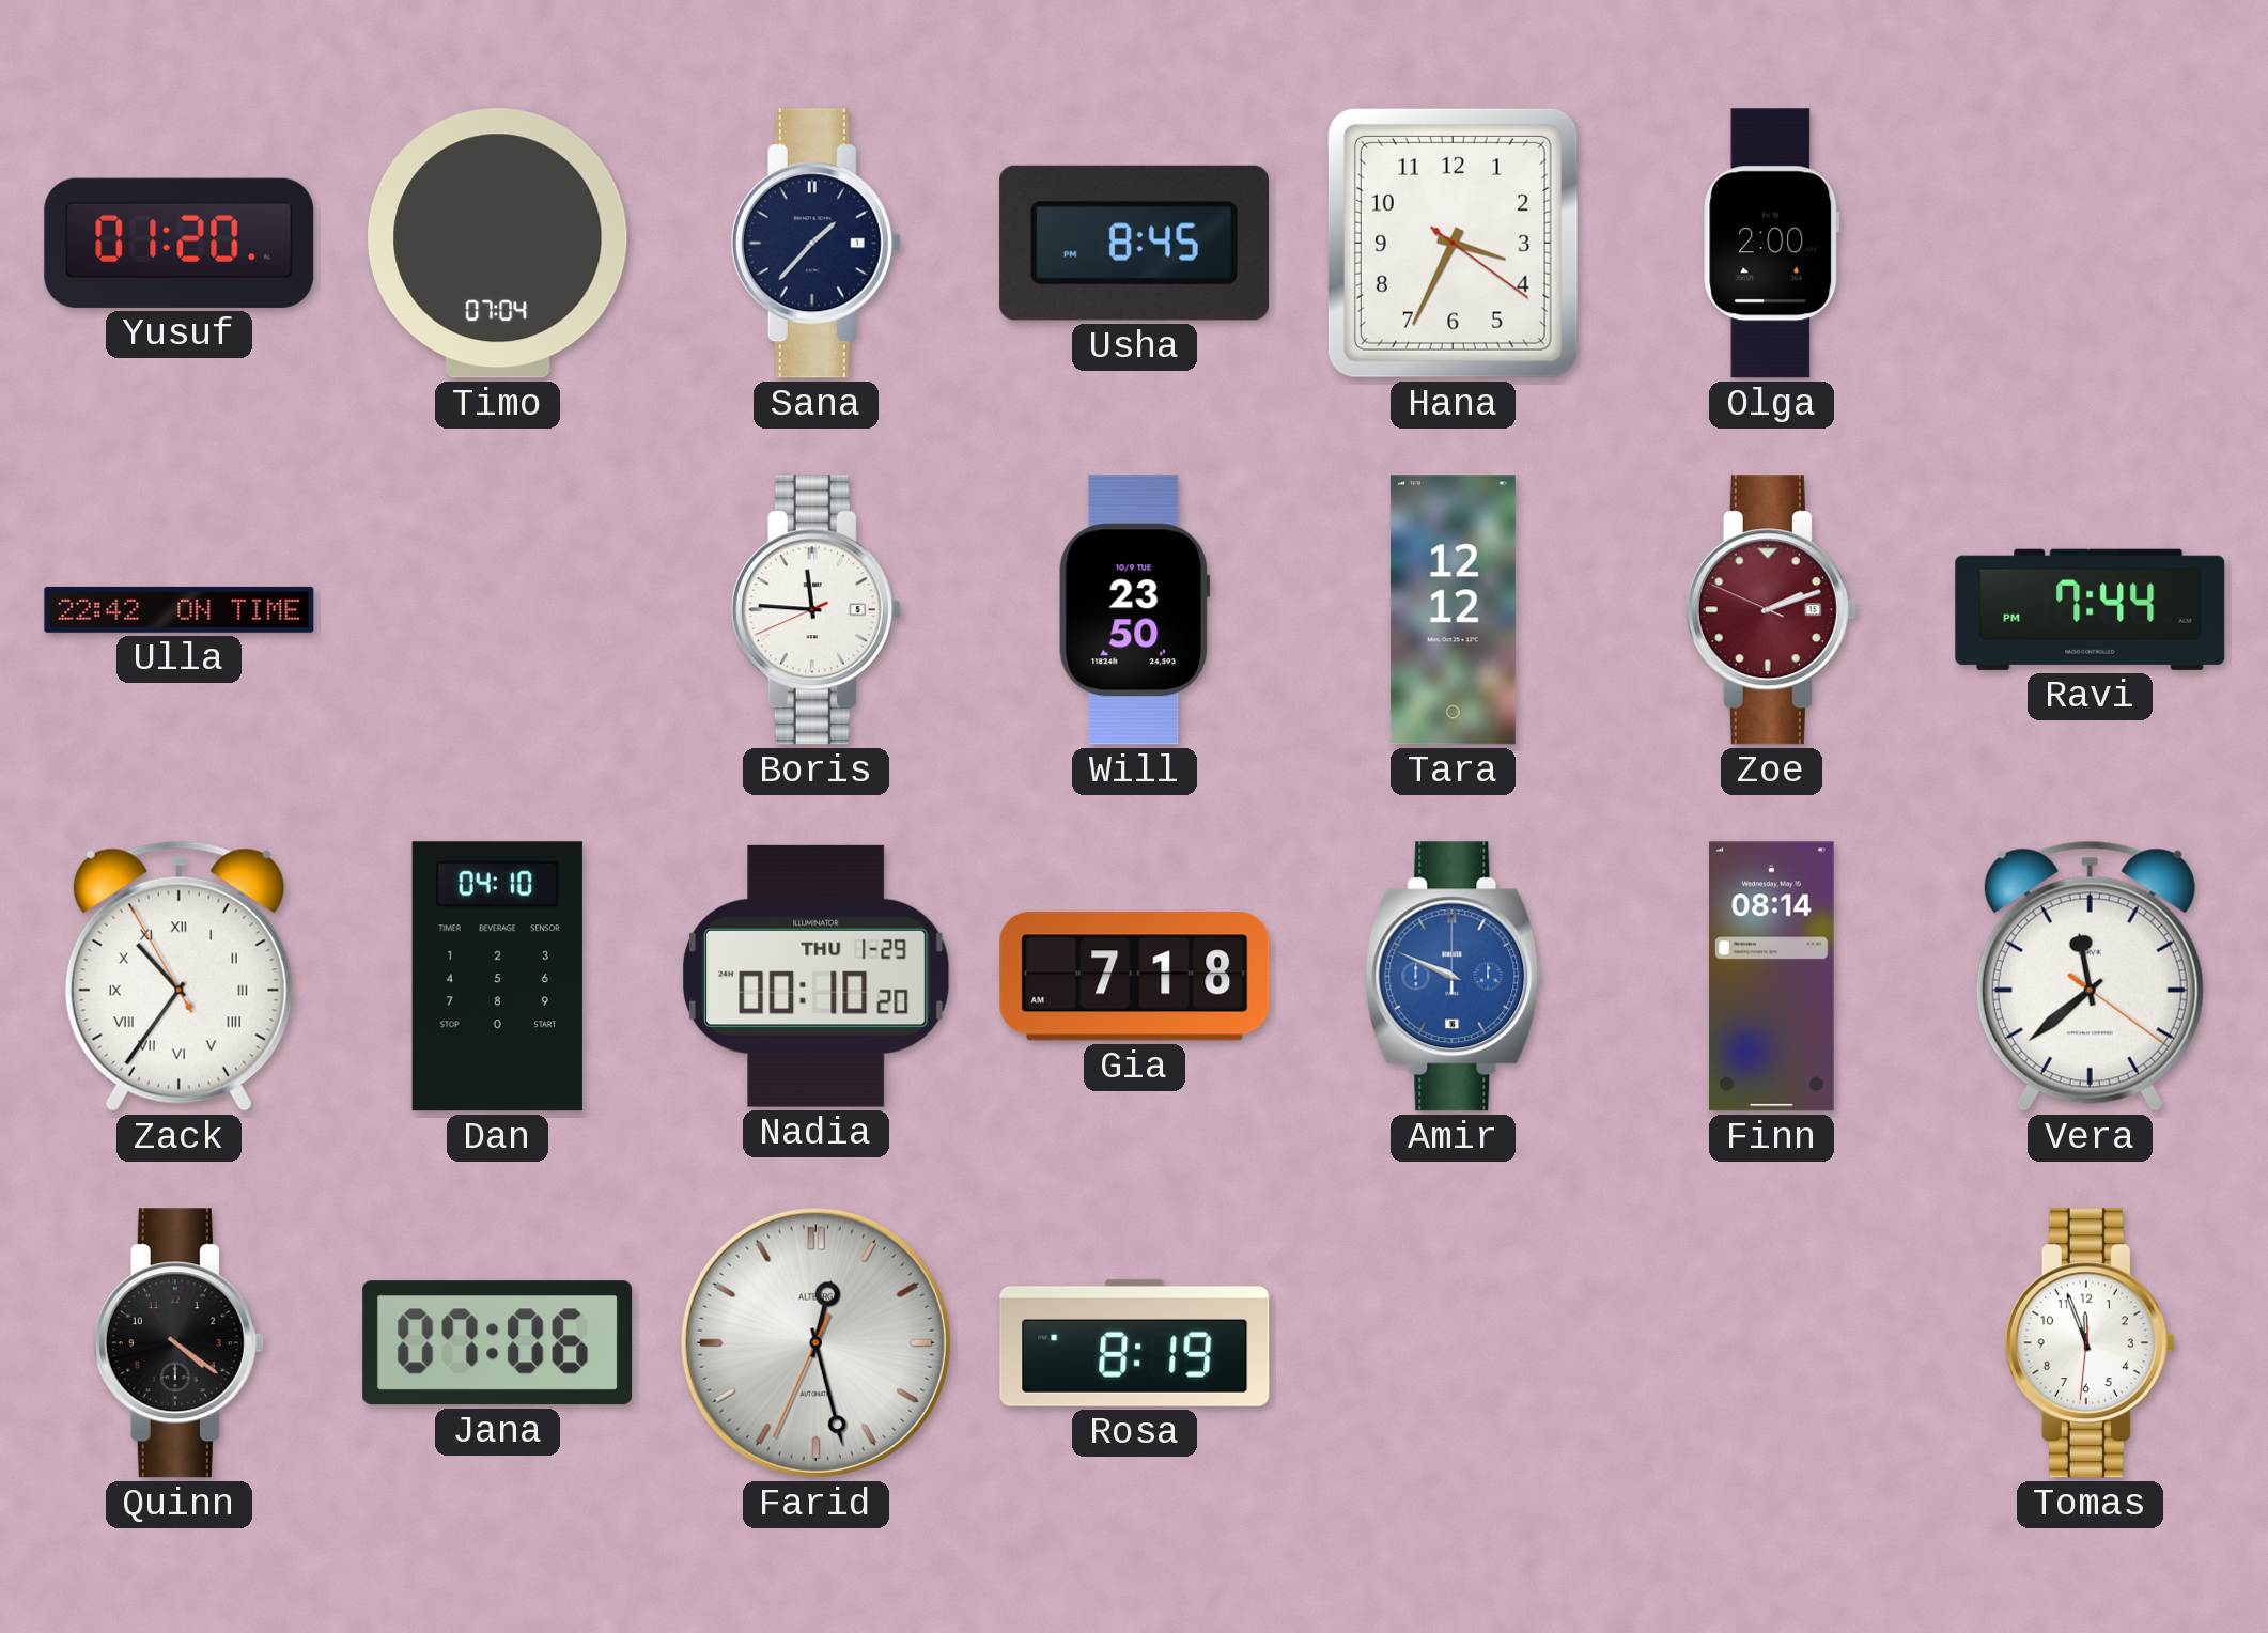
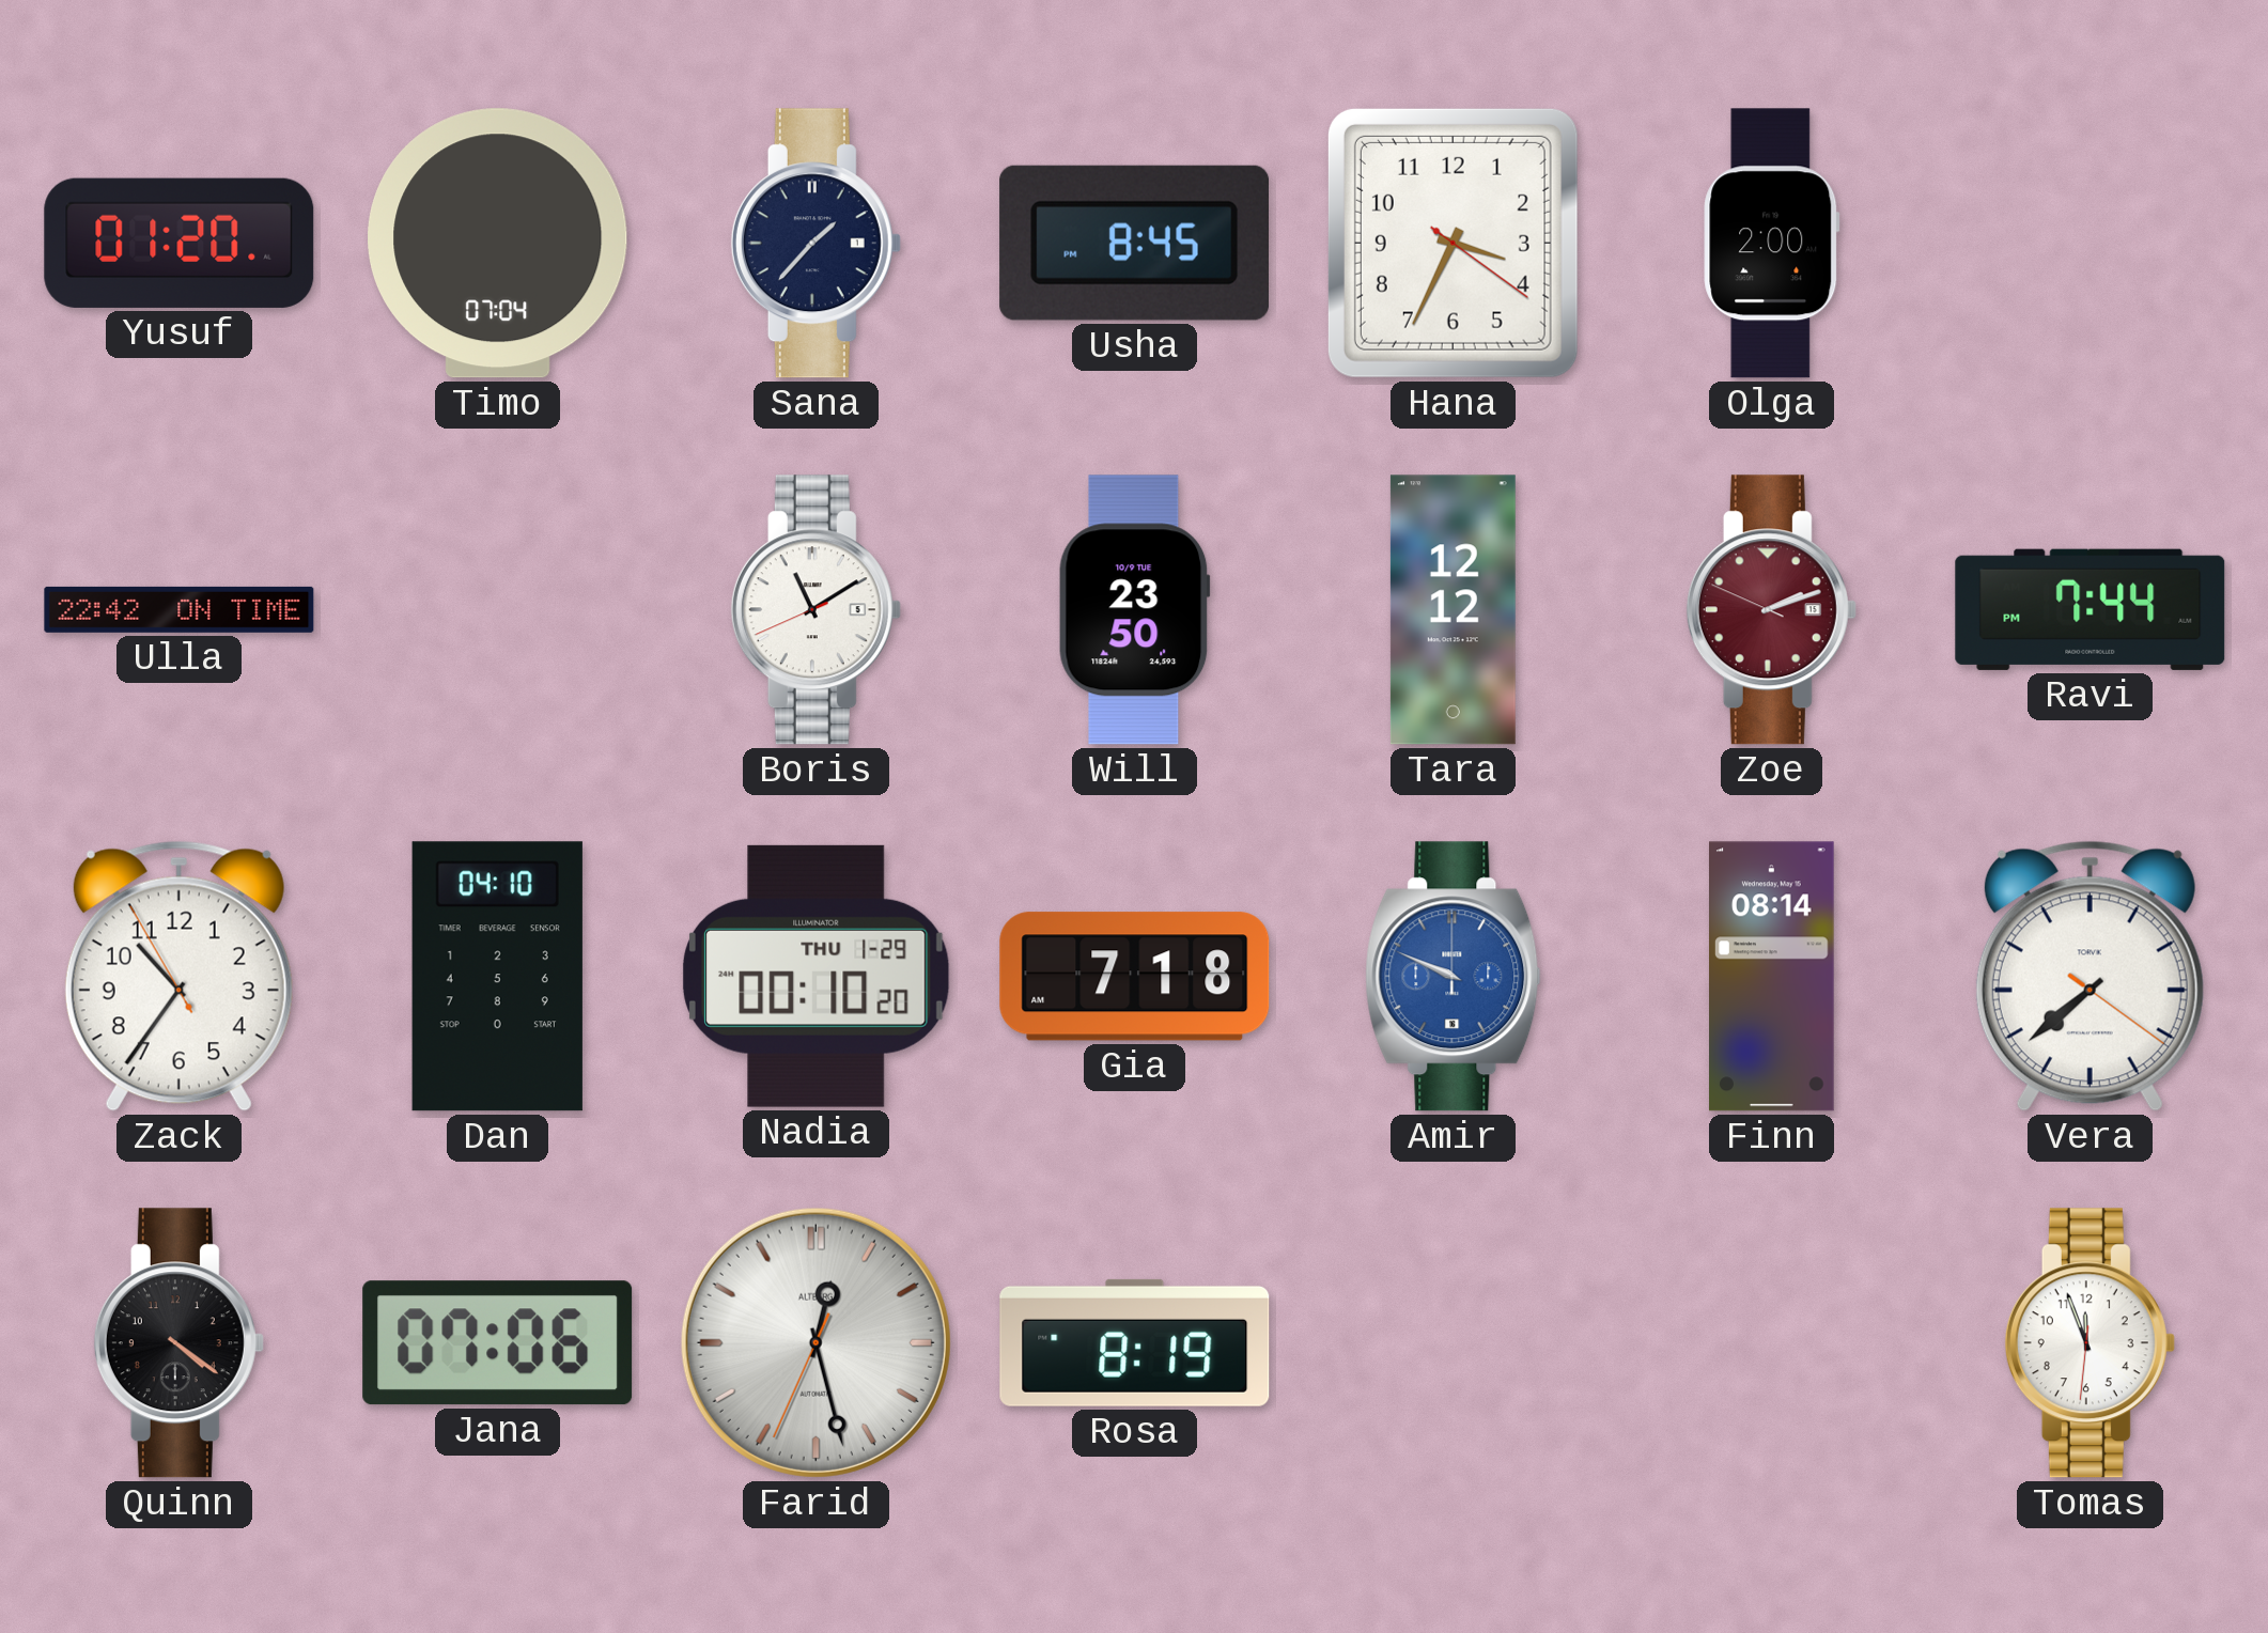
Boris: 11:45 -> 11:09 (815, 610)
Zack numerals: Roman -> Arabic (178, 976)
Vera: 11:38 -> 7:38 (2090, 976)
